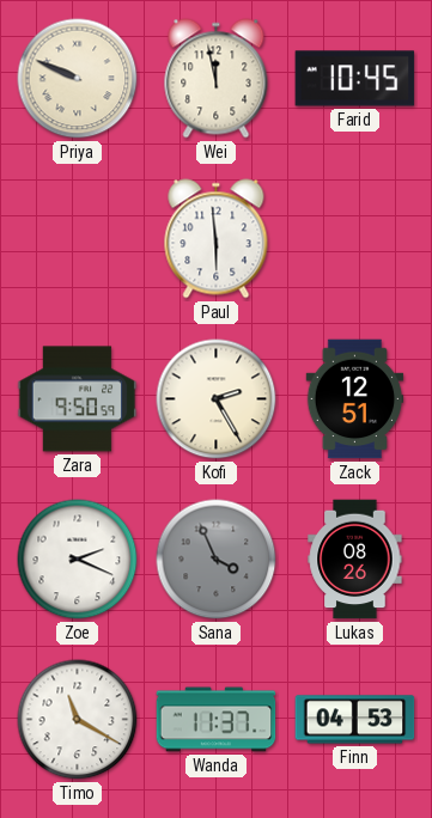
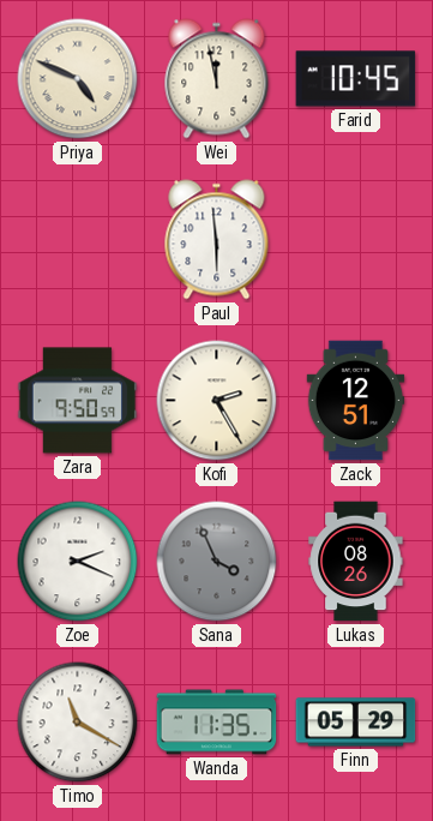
Priya: 9:49 -> 4:49 (78, 79)
Wanda: 11:37 -> 11:35 (217, 723)
Finn: 04:53 -> 05:29 (356, 723)
